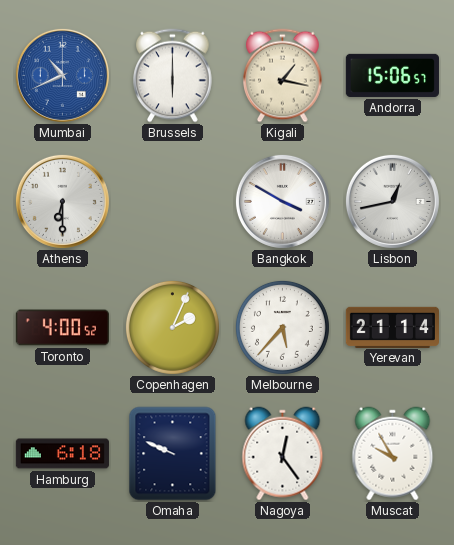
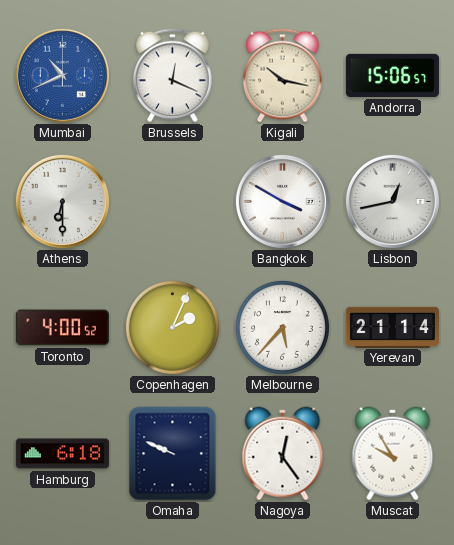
Brussels: 6:00 -> 12:19 (173, 76)
Kigali: 1:17 -> 10:17 (283, 76)
